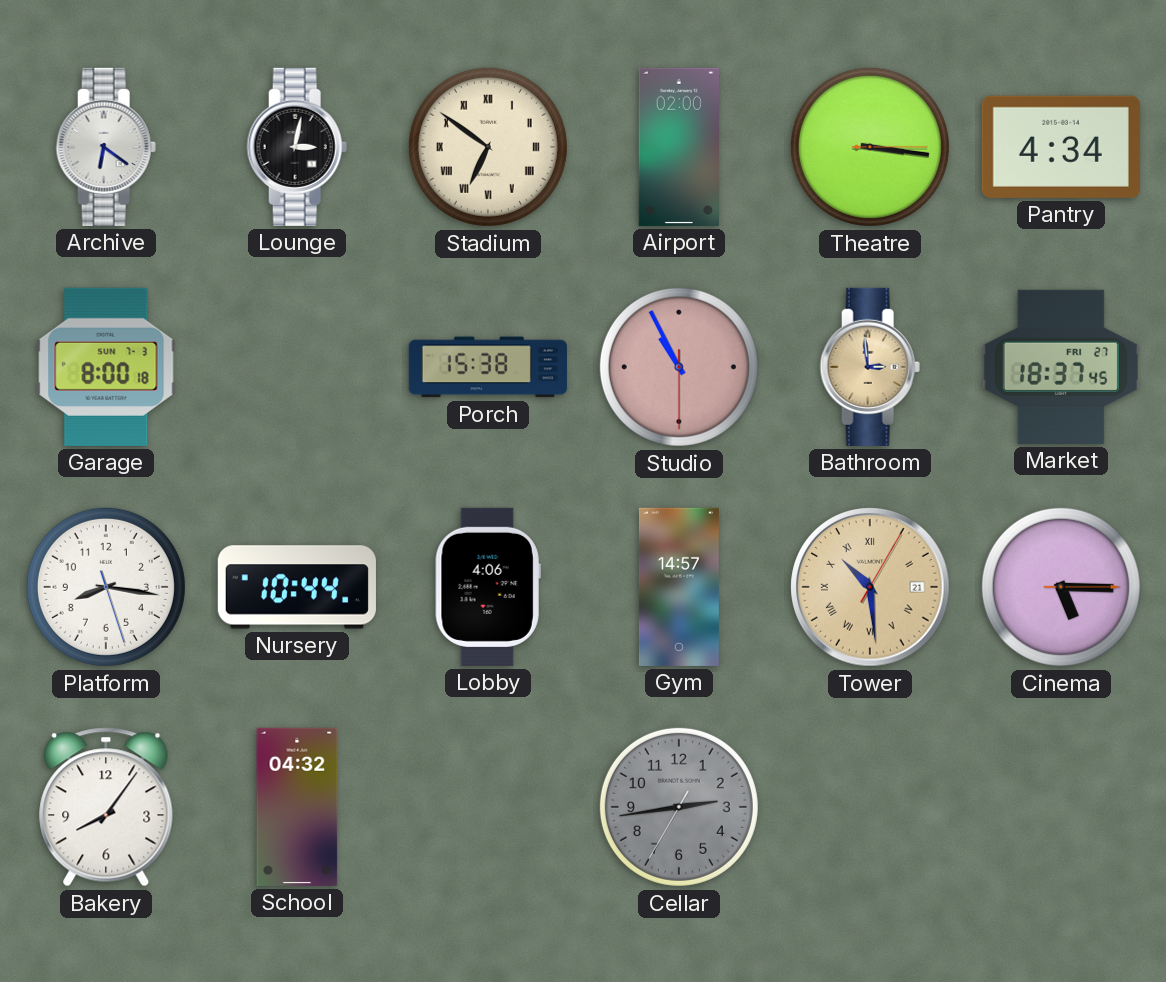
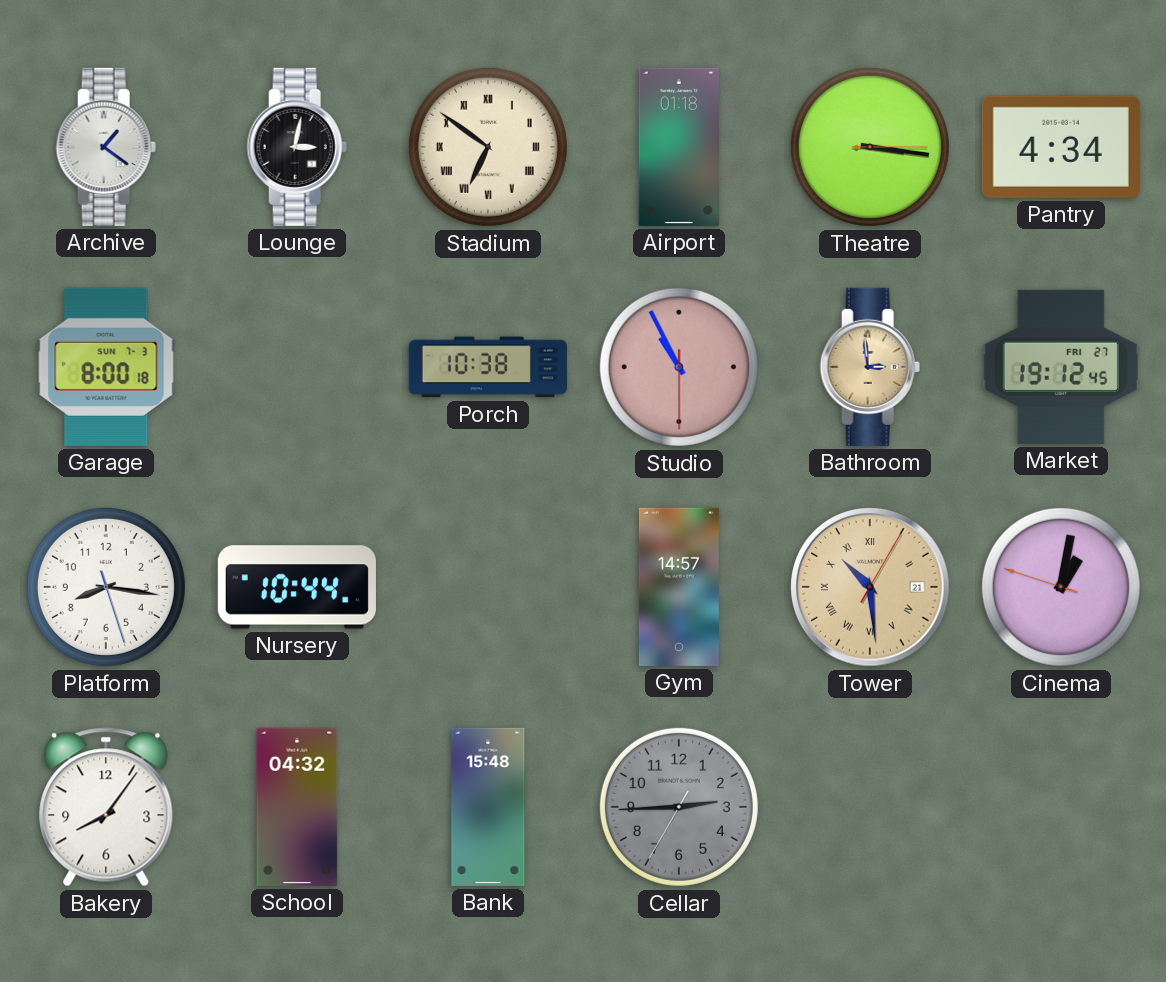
Archive: 6:21 -> 1:21 (106, 147)
Airport: 02:00 -> 01:18 (678, 147)
Porch: 15:38 -> 10:38 (488, 367)
Market: 18:37 -> 19:12 (1061, 367)
Lobby: 4:06 -> none (488, 587)
Cinema: 5:15 -> 1:01 (1061, 587)
Bank: none -> 15:48 (488, 807)
Cellar: 2:43 -> 2:44 (679, 807)
